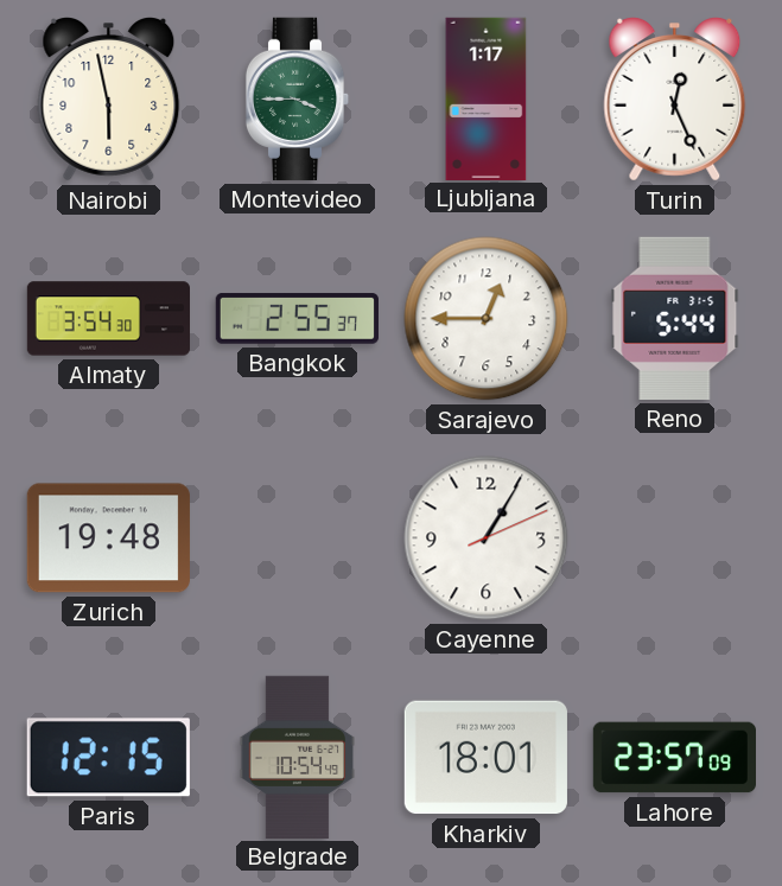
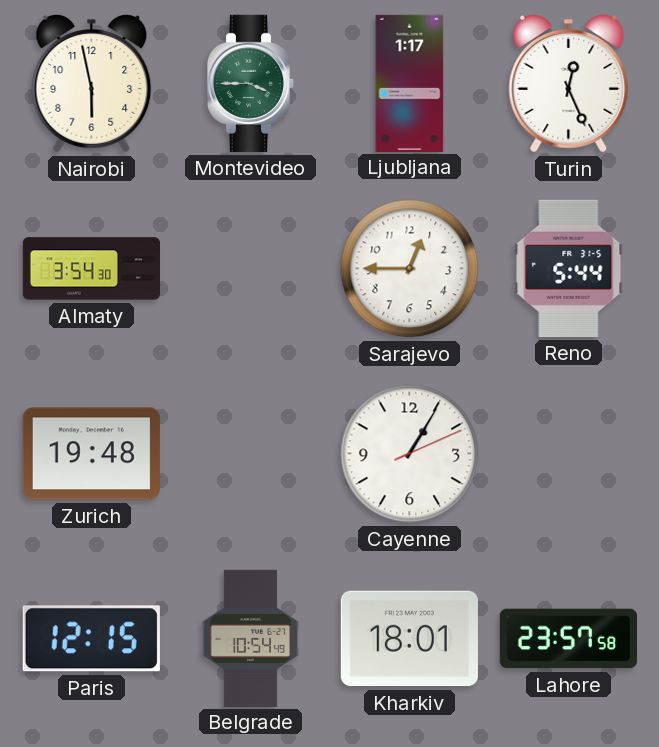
Bangkok: 2:55 -> none (297, 319)
Lahore: 23:57:09 -> 23:57:58 (568, 639)
